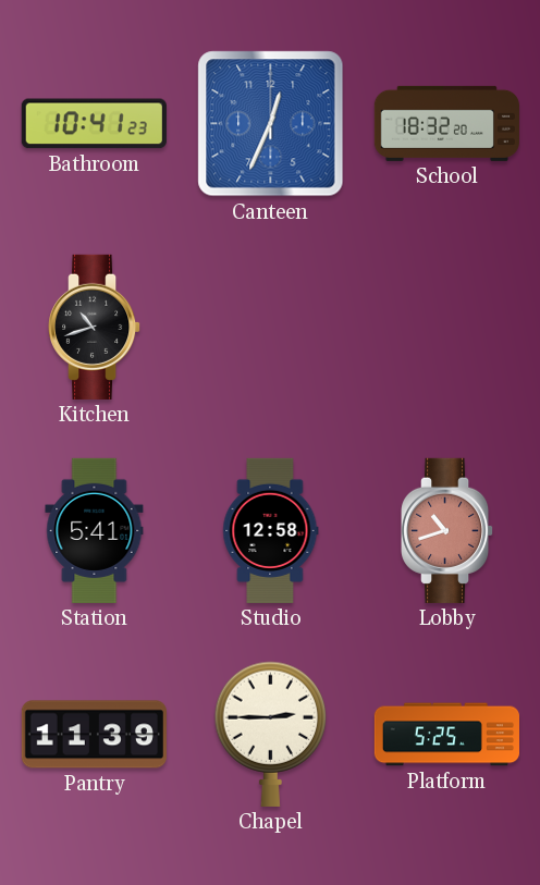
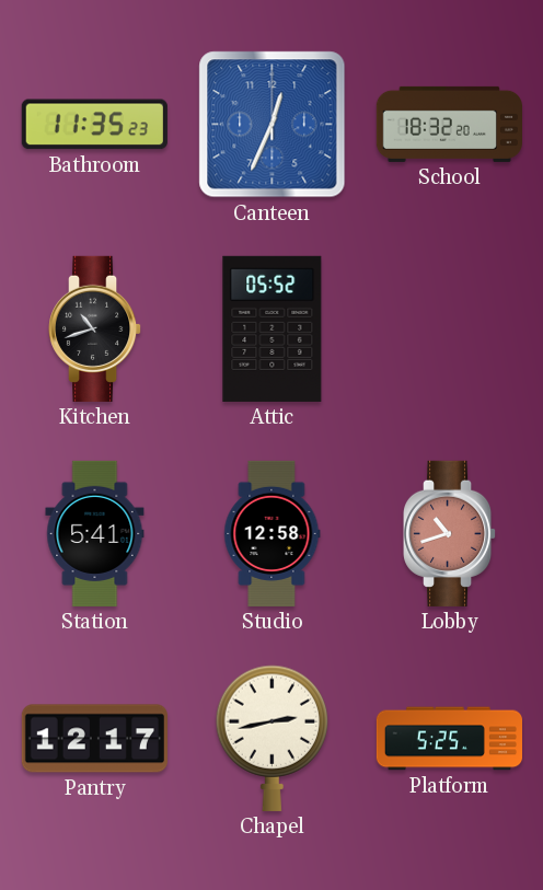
Bathroom: 10:41 -> 11:35 (94, 125)
Attic: none -> 05:52 (273, 328)
Pantry: 11:39 -> 12:17 (94, 739)
Chapel: 2:45 -> 2:43 (273, 738)
